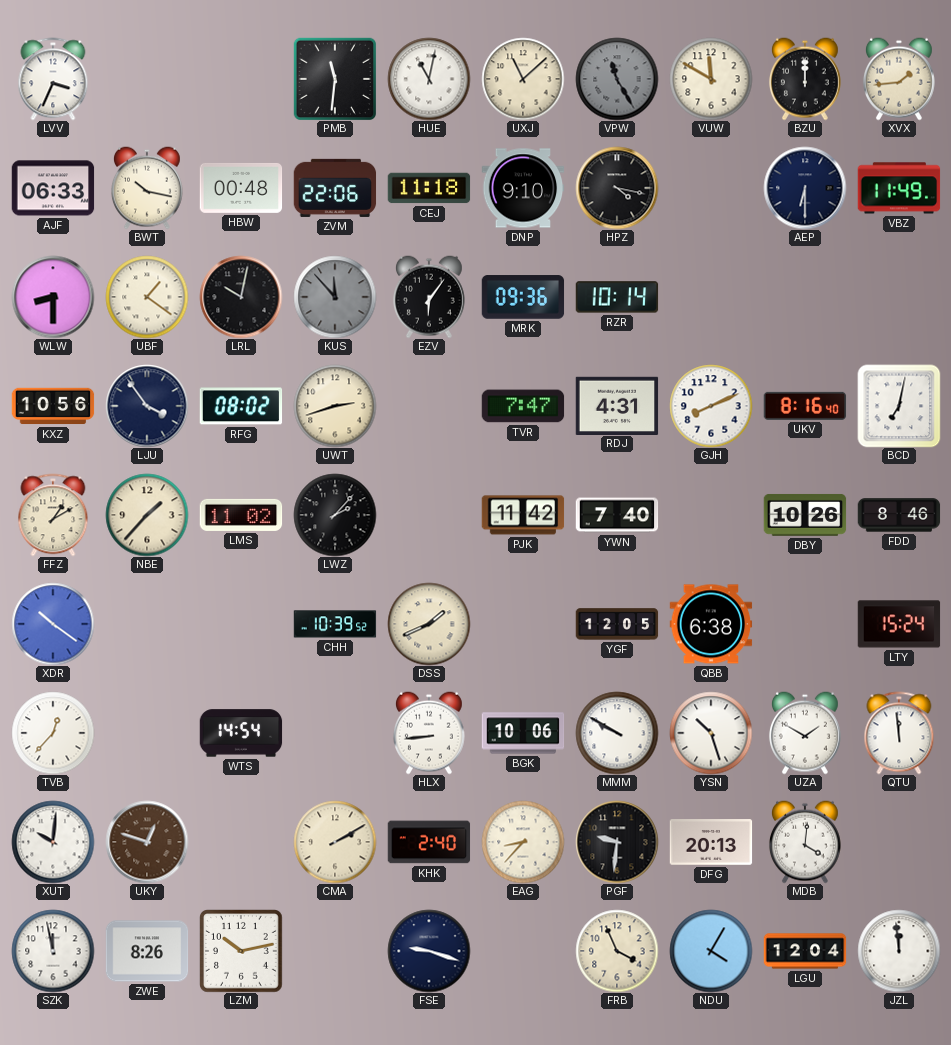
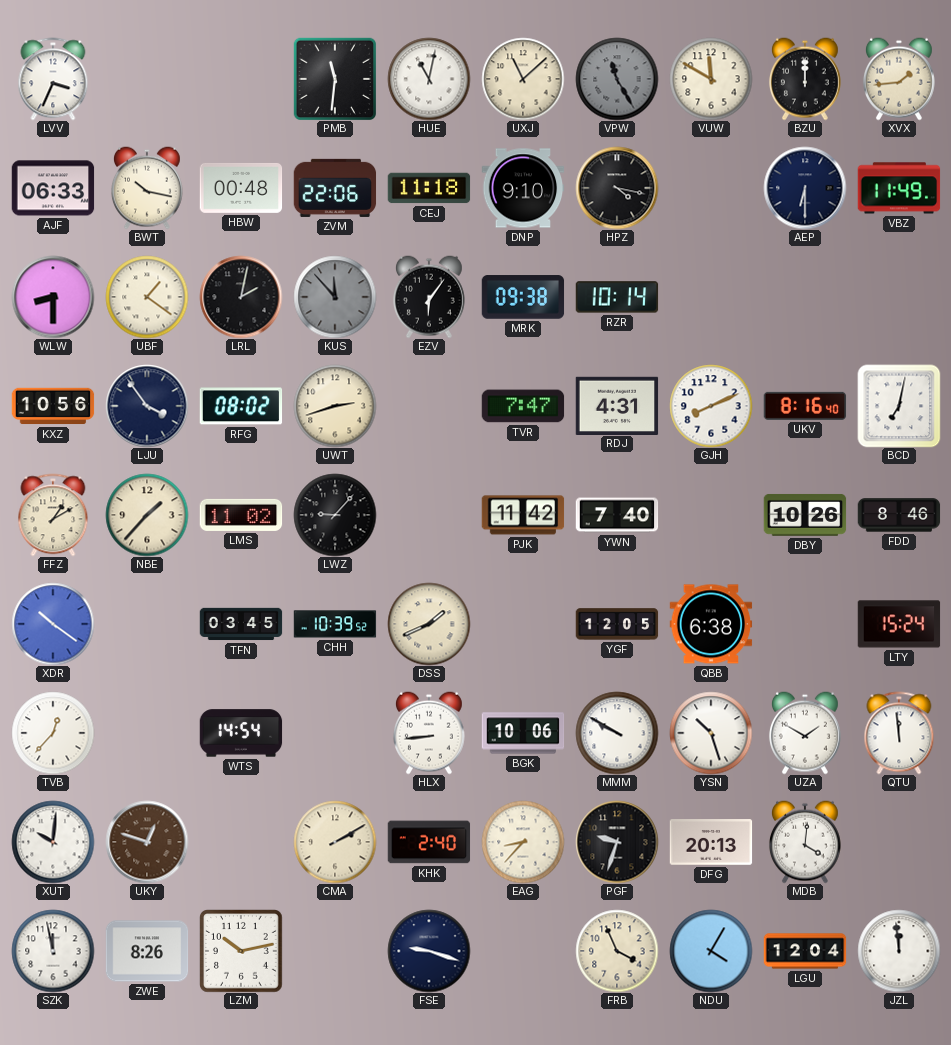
LRL: 10:02 -> 2:02 (241, 297)
MRK: 09:36 -> 09:38 (523, 297)
LWZ: 2:07 -> 9:07 (335, 515)
TFN: none -> 03:45 (241, 624)
PGF: 9:31 -> 9:33 (617, 842)
